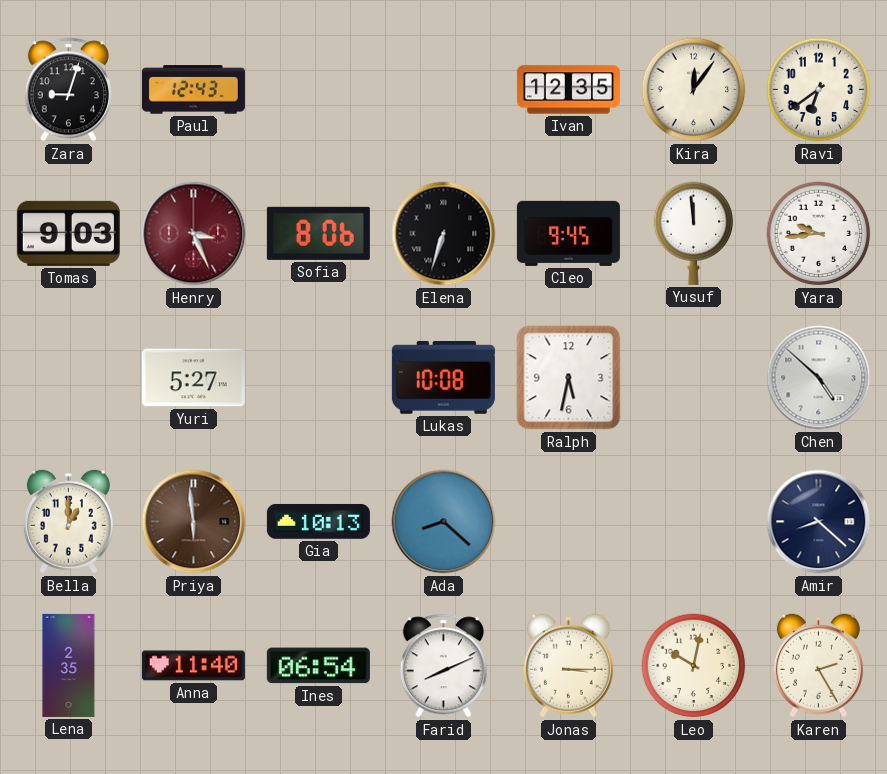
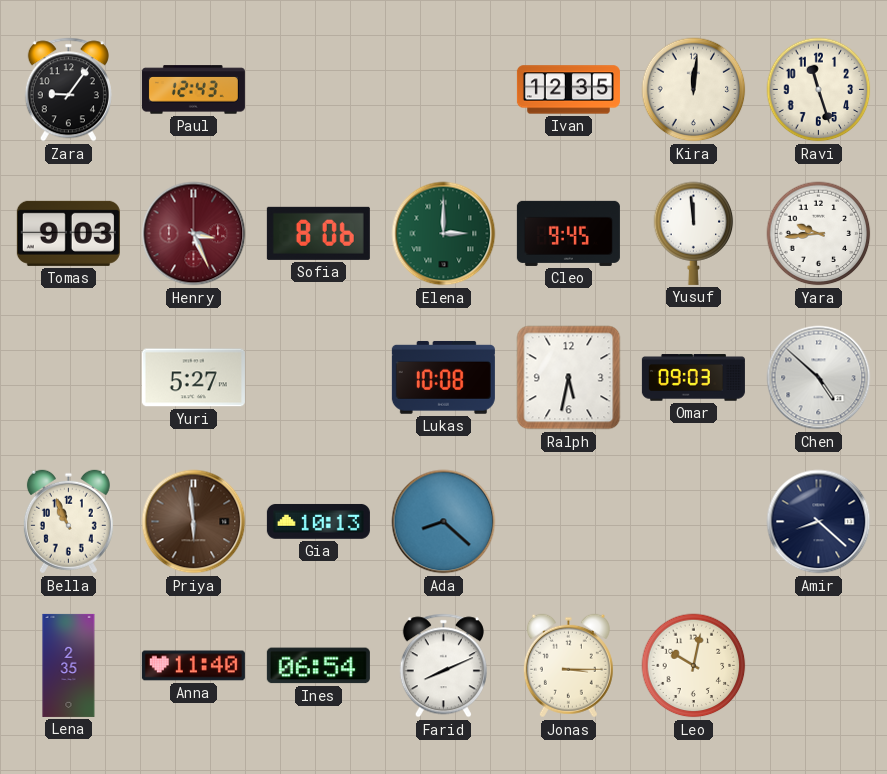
Zara: 9:03 -> 9:06 (68, 90)
Kira: 12:06 -> 12:01 (694, 90)
Ravi: 6:39 -> 11:27 (819, 90)
Elena: 6:33 -> 3:00 (444, 234)
Elena dial: black -> green (444, 234)
Omar: none -> 09:03 (693, 378)
Bella: 1:00 -> 10:56 (68, 522)
Karen: 2:25 -> none (818, 666)
